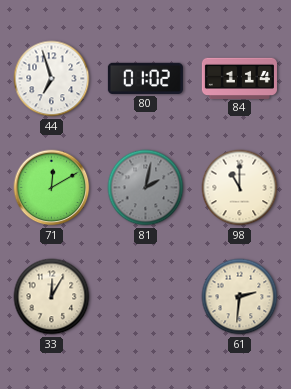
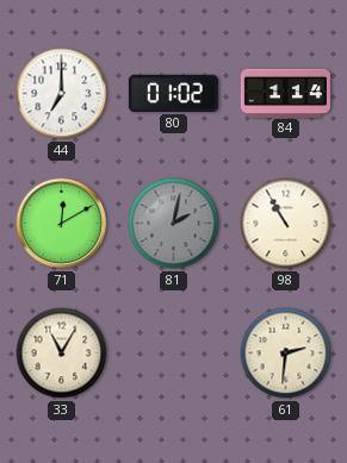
44: 6:57 -> 7:00 (62, 94)
98: 11:00 -> 10:55 (286, 224)
33: 12:05 -> 11:05 (62, 353)
